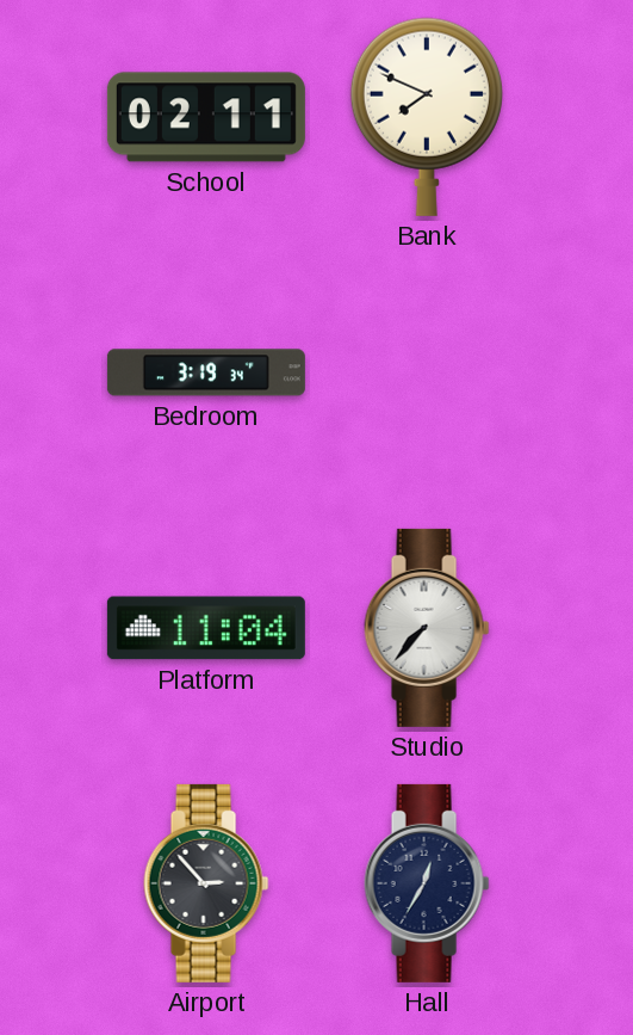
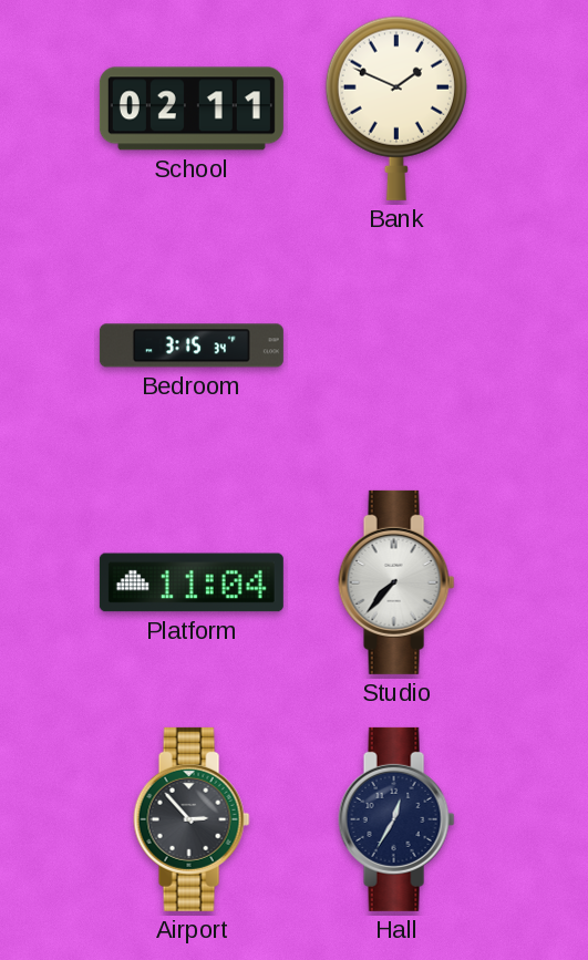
Bank: 7:49 -> 1:49 (396, 109)
Bedroom: 3:19 -> 3:15 (192, 345)
